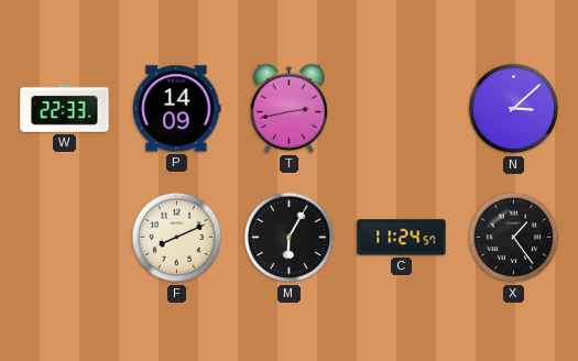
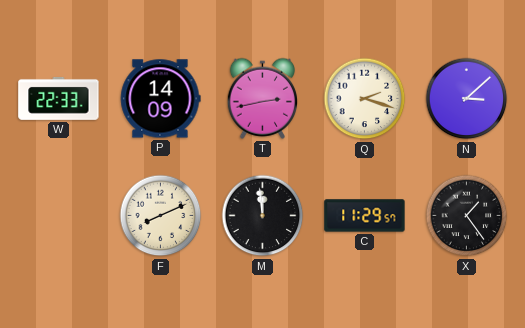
Q: none -> 2:18 (365, 99)
M: 6:05 -> 11:59 (263, 216)
C: 11:24 -> 11:29 (365, 216)
